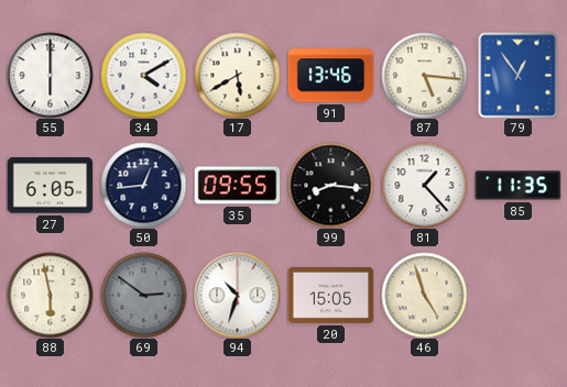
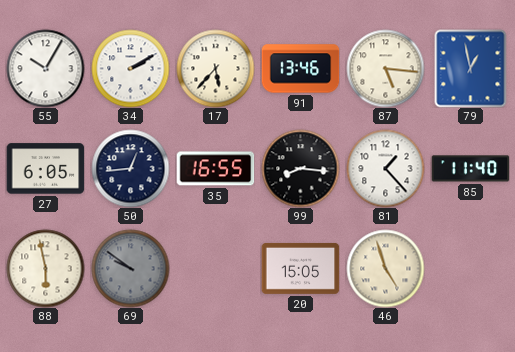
55: 6:00 -> 10:05 (45, 68)
34: 4:10 -> 2:10 (130, 68)
17: 5:40 -> 5:37 (215, 68)
79: 12:54 -> 12:58 (471, 68)
35: 09:55 -> 16:55 (215, 169)
85: 11:35 -> 11:40 (470, 169)
69: 2:51 -> 9:51 (130, 268)
94: 10:33 -> none (237, 295)
